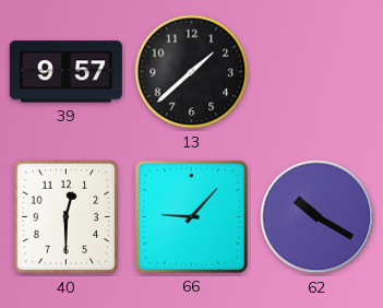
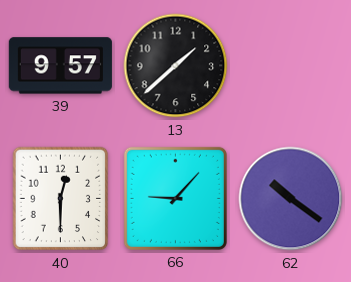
62: 10:20 -> 10:21 (291, 199)
